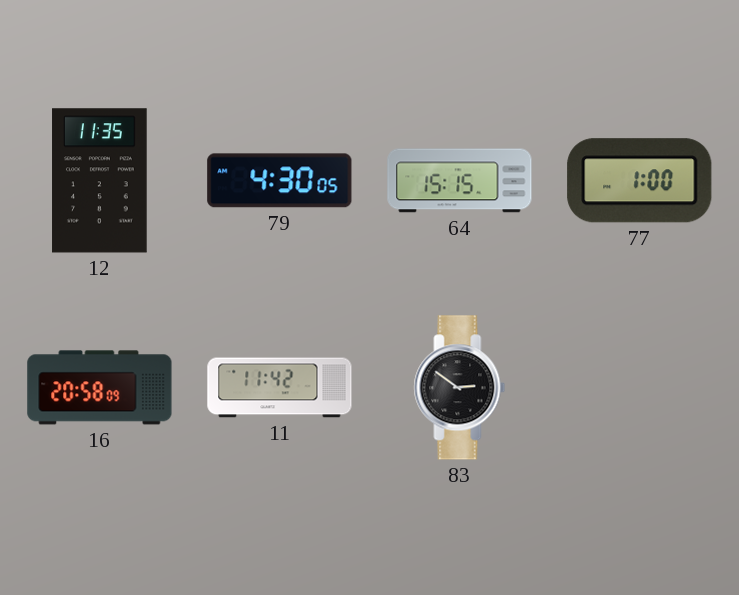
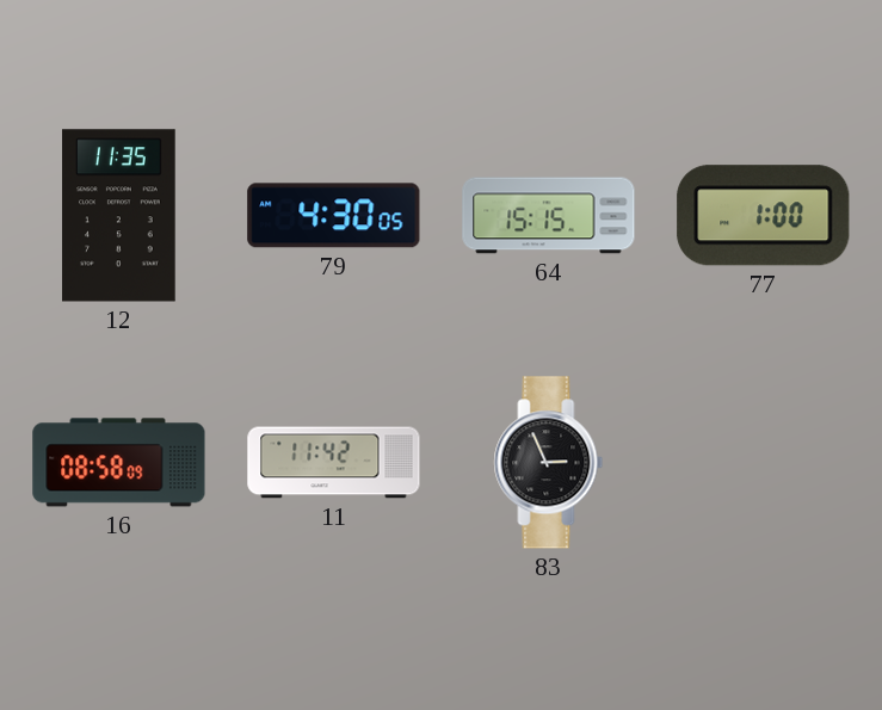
16: 20:58 -> 08:58 (119, 463)
83: 2:51 -> 2:56 (549, 463)
